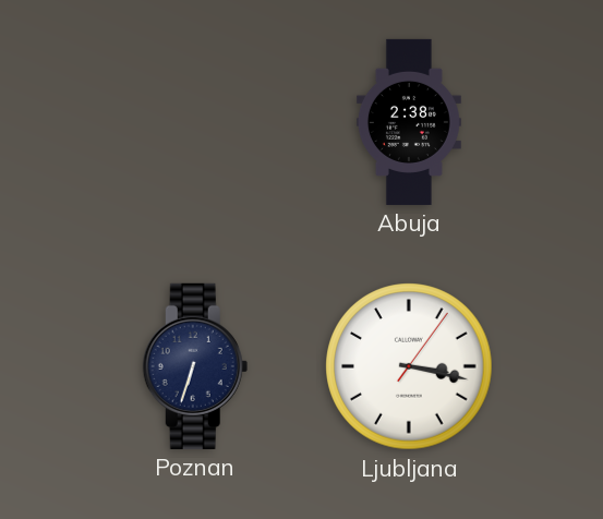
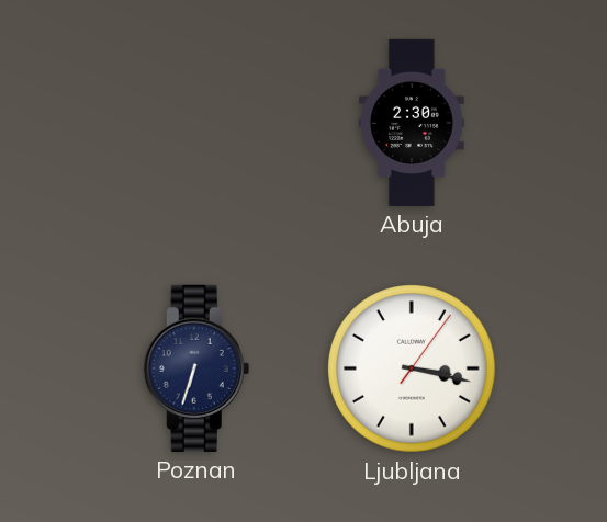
Abuja: 2:38 -> 2:30 (412, 123)
